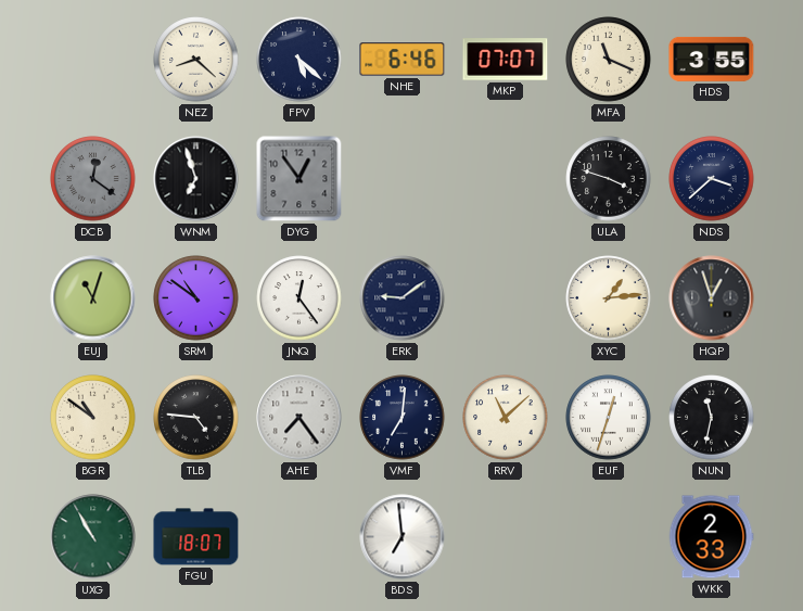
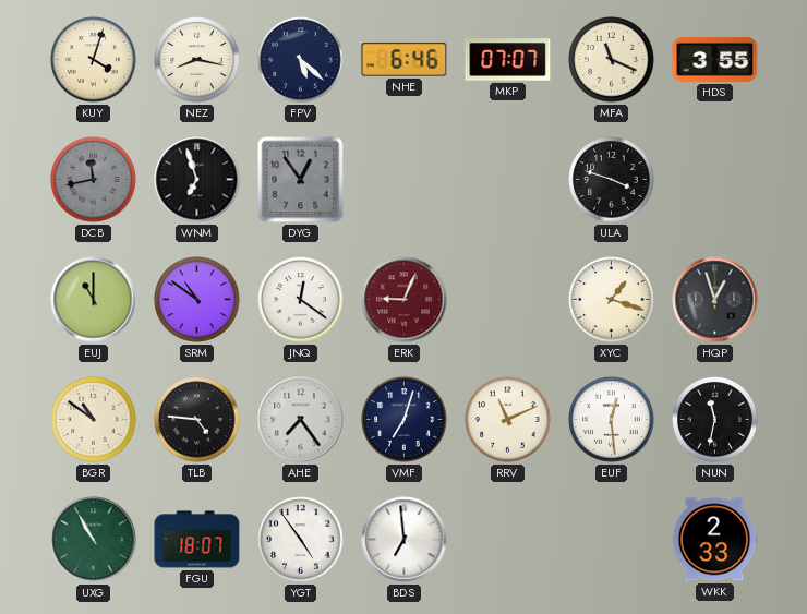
KUY: none -> 4:03 (94, 60)
NEZ: 8:22 -> 8:17 (197, 60)
DCB: 12:21 -> 11:43 (94, 180)
NDS: 3:38 -> none (712, 179)
EUJ: 11:03 -> 11:00 (94, 300)
JNQ: 12:24 -> 12:21 (301, 300)
ERK: 9:09 -> 9:04 (405, 300)
ERK dial: navy -> burgundy (405, 300)
XYC: 1:14 -> 1:18 (612, 300)
VMF: 7:01 -> 7:03 (405, 420)
RRV: 11:08 -> 11:11 (508, 420)
EUF: 12:33 -> 12:29 (612, 420)
YGT: none -> 4:54 (301, 540)
